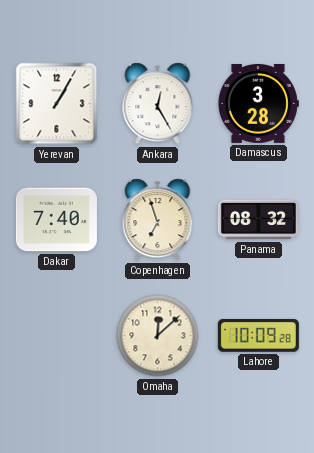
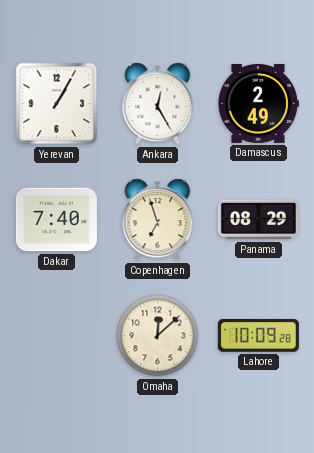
Damascus: 3:28 -> 2:49 (258, 103)
Panama: 08:32 -> 08:29 (258, 220)
